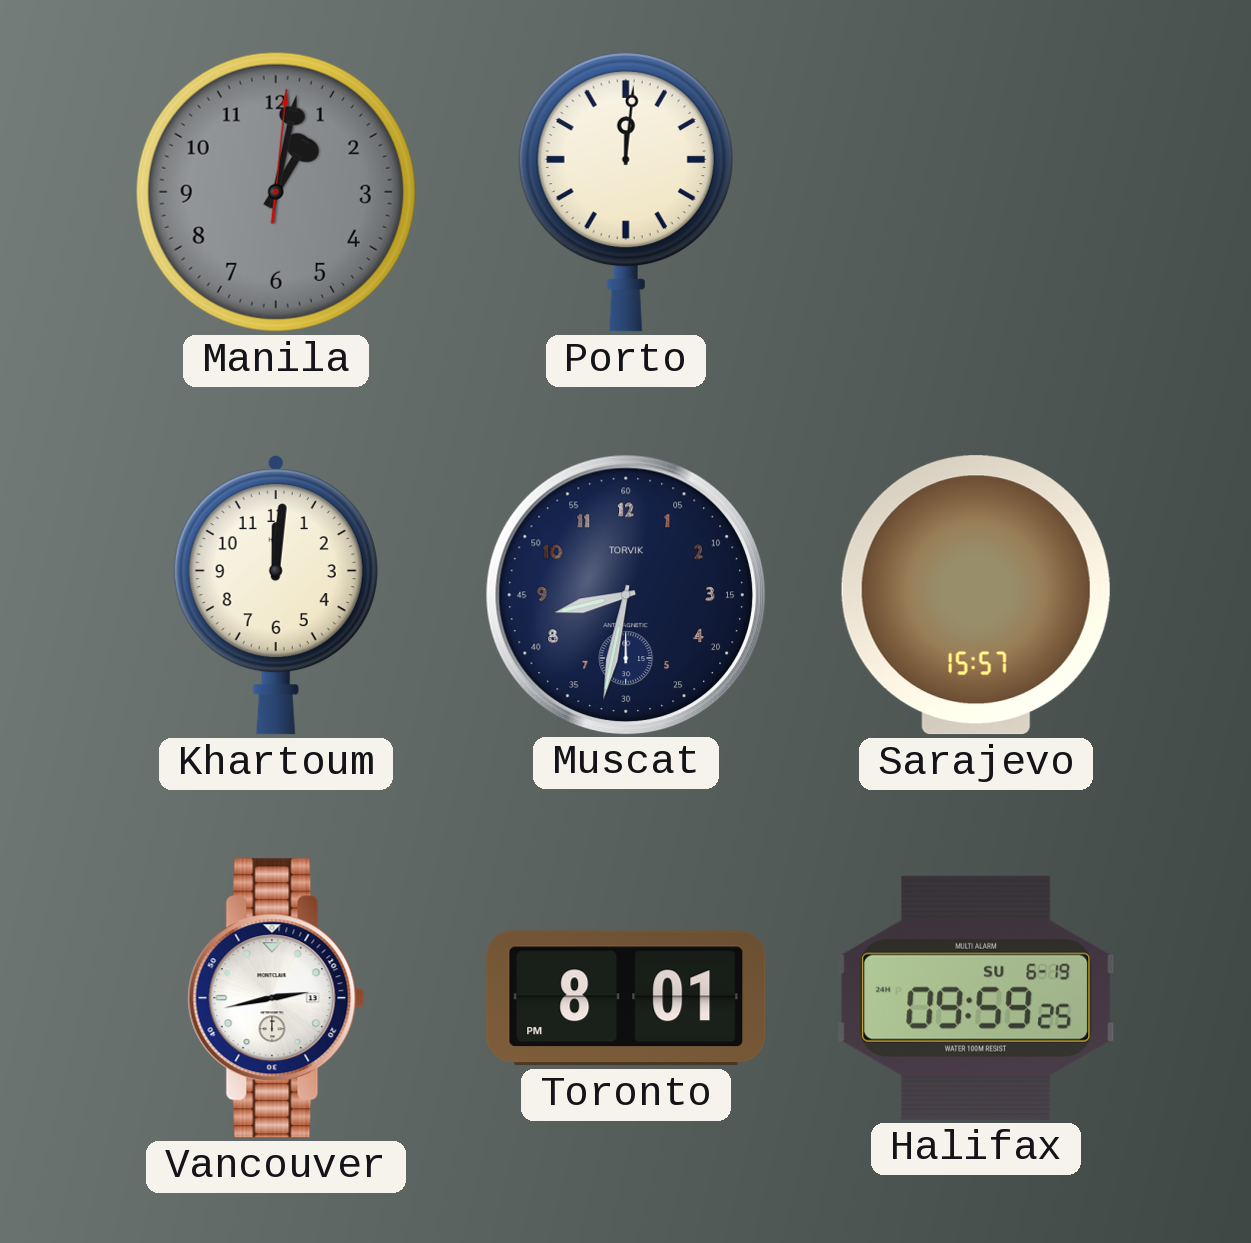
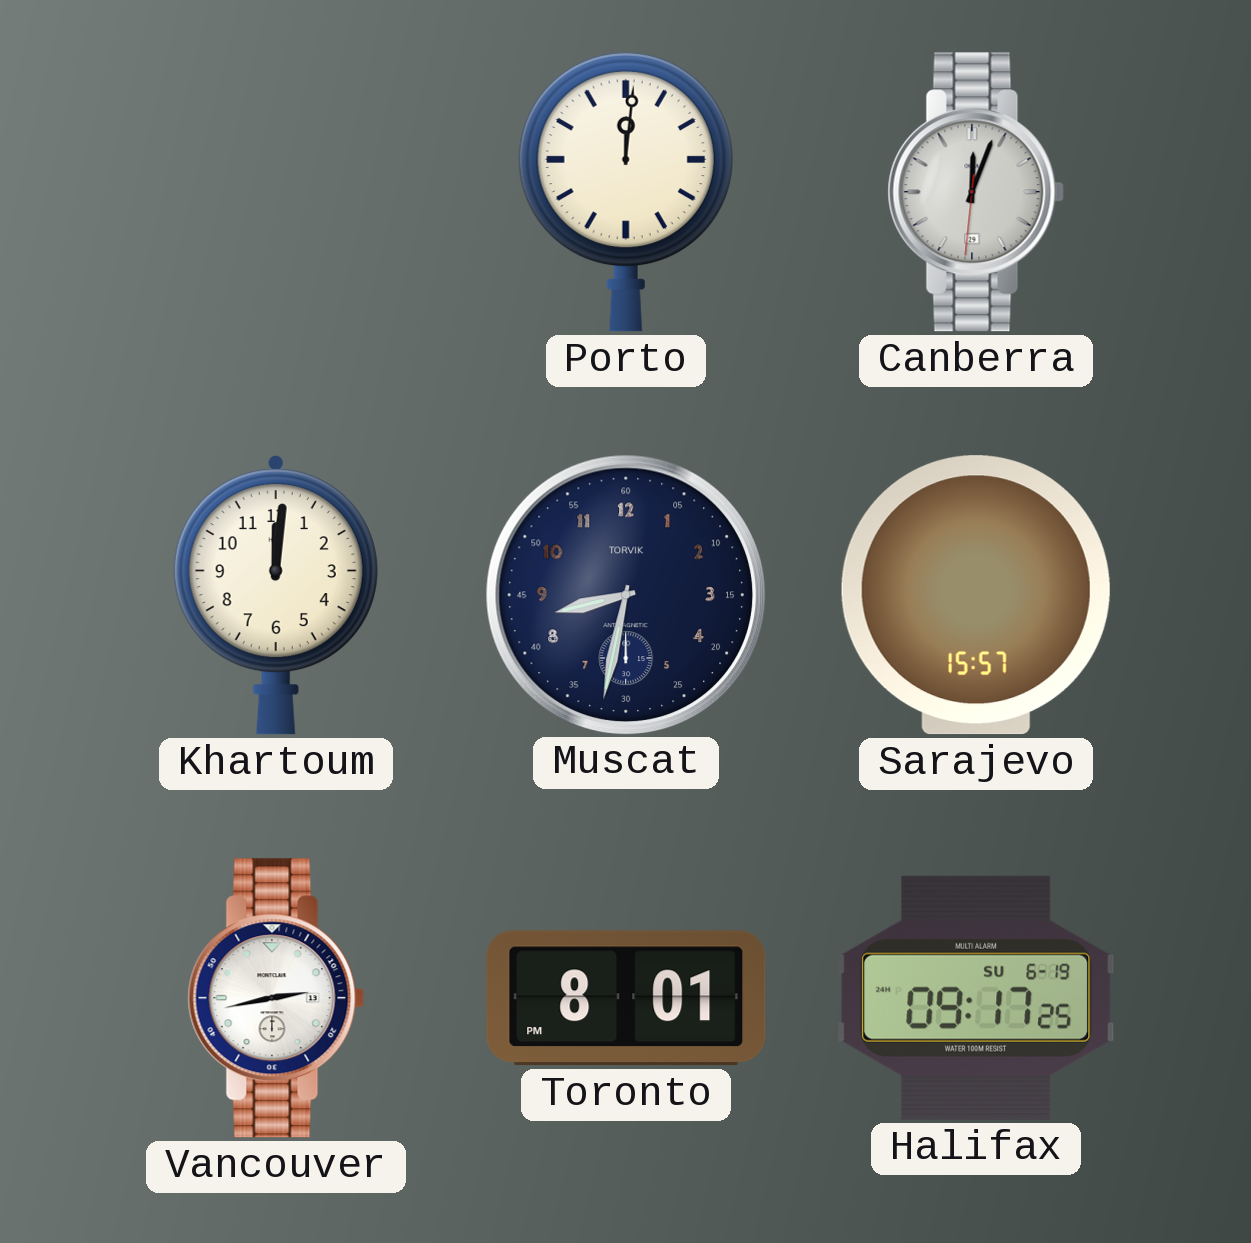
Manila: 1:02 -> none (276, 192)
Canberra: none -> 12:03 (976, 192)
Halifax: 09:59 -> 09:17 (976, 998)
